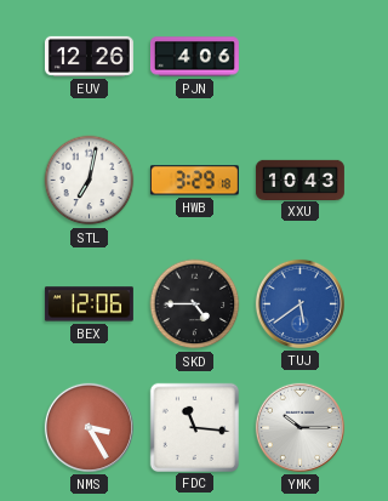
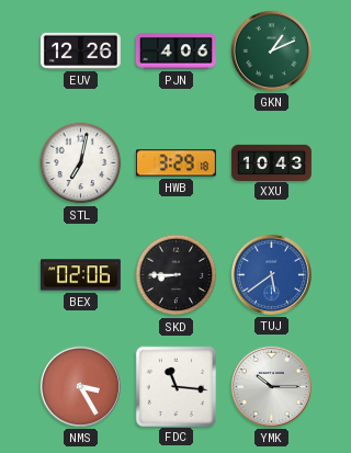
GKN: none -> 1:11 (271, 50)
BEX: 12:06 -> 02:06 (80, 275)
SKD: 4:45 -> 8:45 (177, 275)
